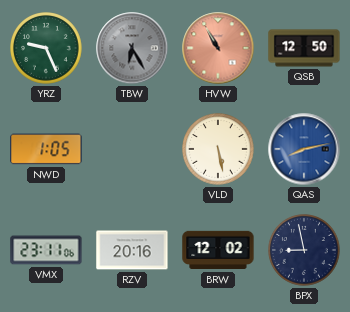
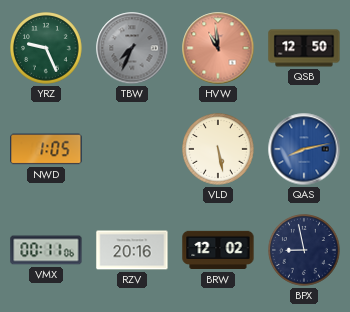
TBW: 6:25 -> 7:34 (132, 48)
HVW: 10:55 -> 10:59 (218, 48)
VMX: 23:11 -> 00:11 (46, 250)
